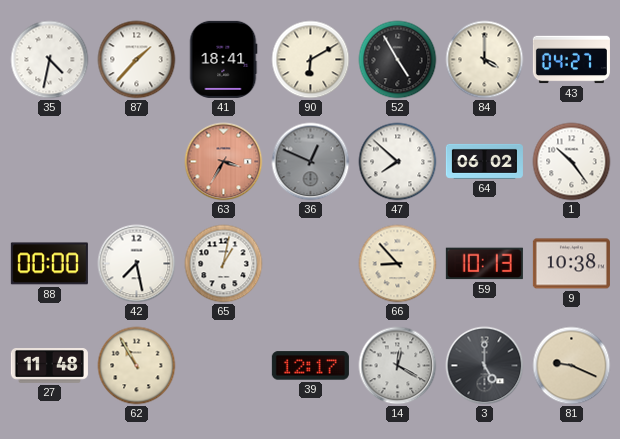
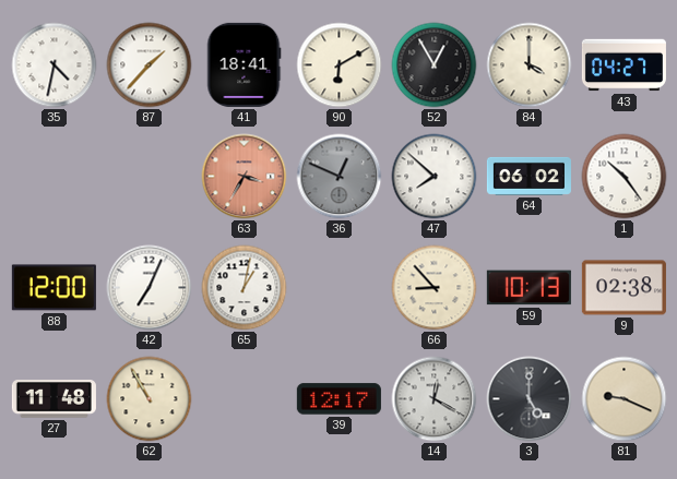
52: 4:55 -> 12:55 (435, 65)
88: 00:00 -> 12:00 (54, 288)
42: 7:28 -> 7:04 (150, 288)
9: 10:38 -> 02:38 (623, 288)
